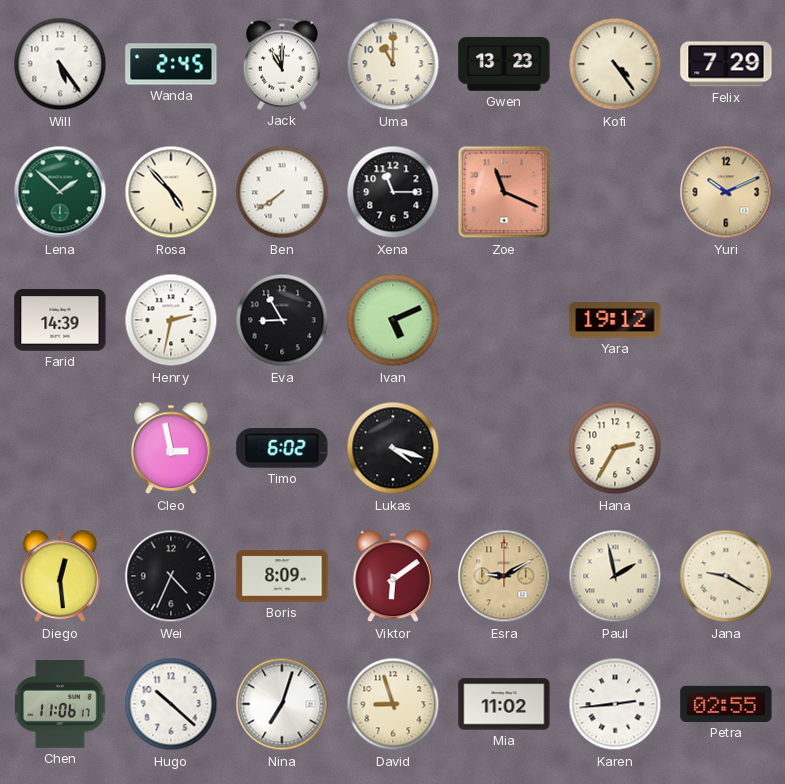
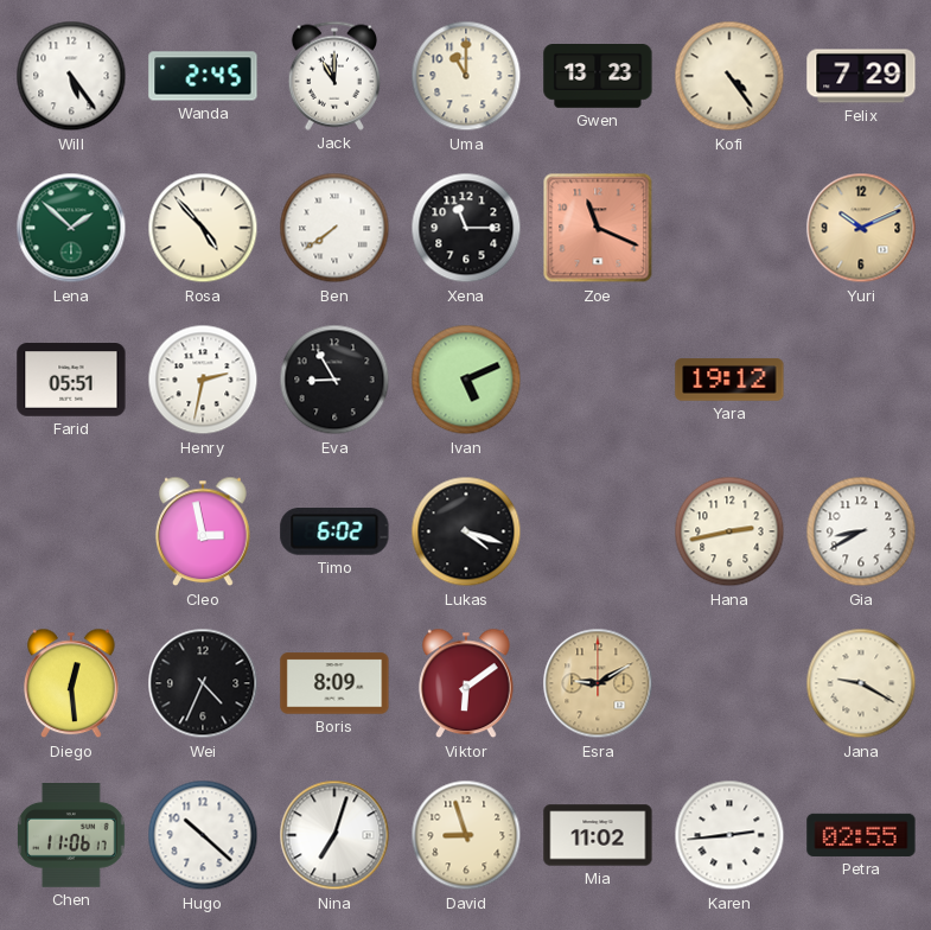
Farid: 14:39 -> 05:51 (71, 380)
Hana: 2:35 -> 2:43 (729, 531)
Gia: none -> 8:40 (861, 531)
Paul: 1:58 -> none (615, 576)
